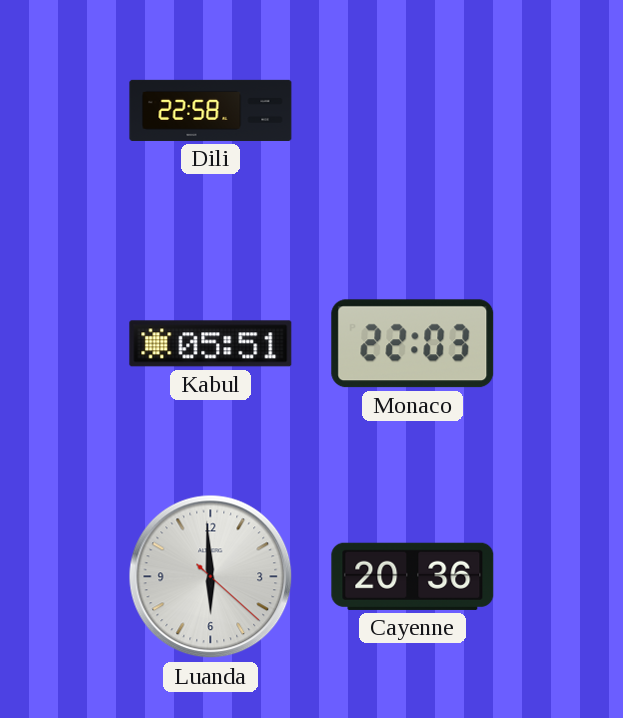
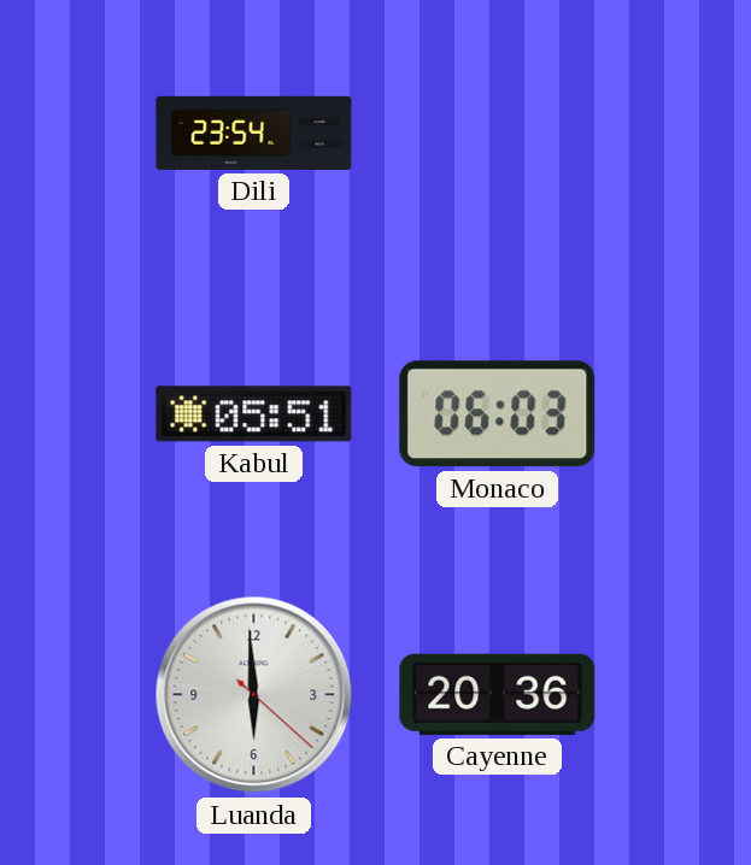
Dili: 22:58 -> 23:54 (254, 133)
Monaco: 22:03 -> 06:03 (498, 414)
